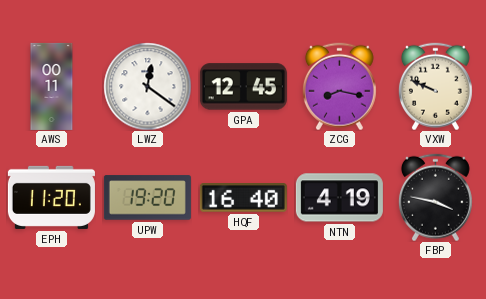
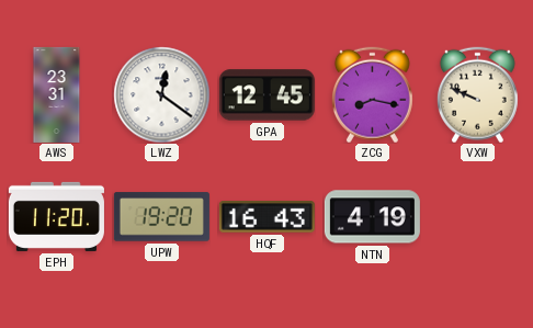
AWS: 00:11 -> 23:31 (57, 94)
HQF: 16:40 -> 16:43 (266, 217)
FBP: 3:47 -> none (435, 197)
